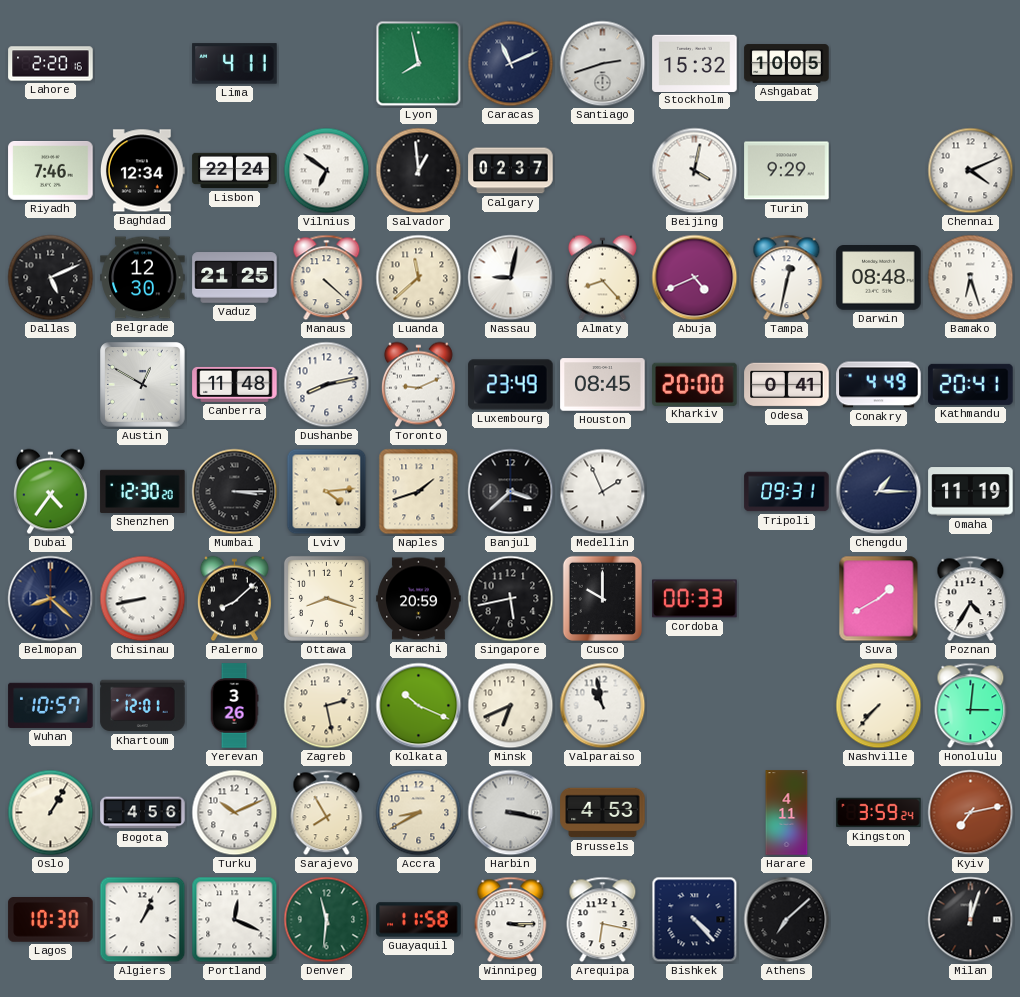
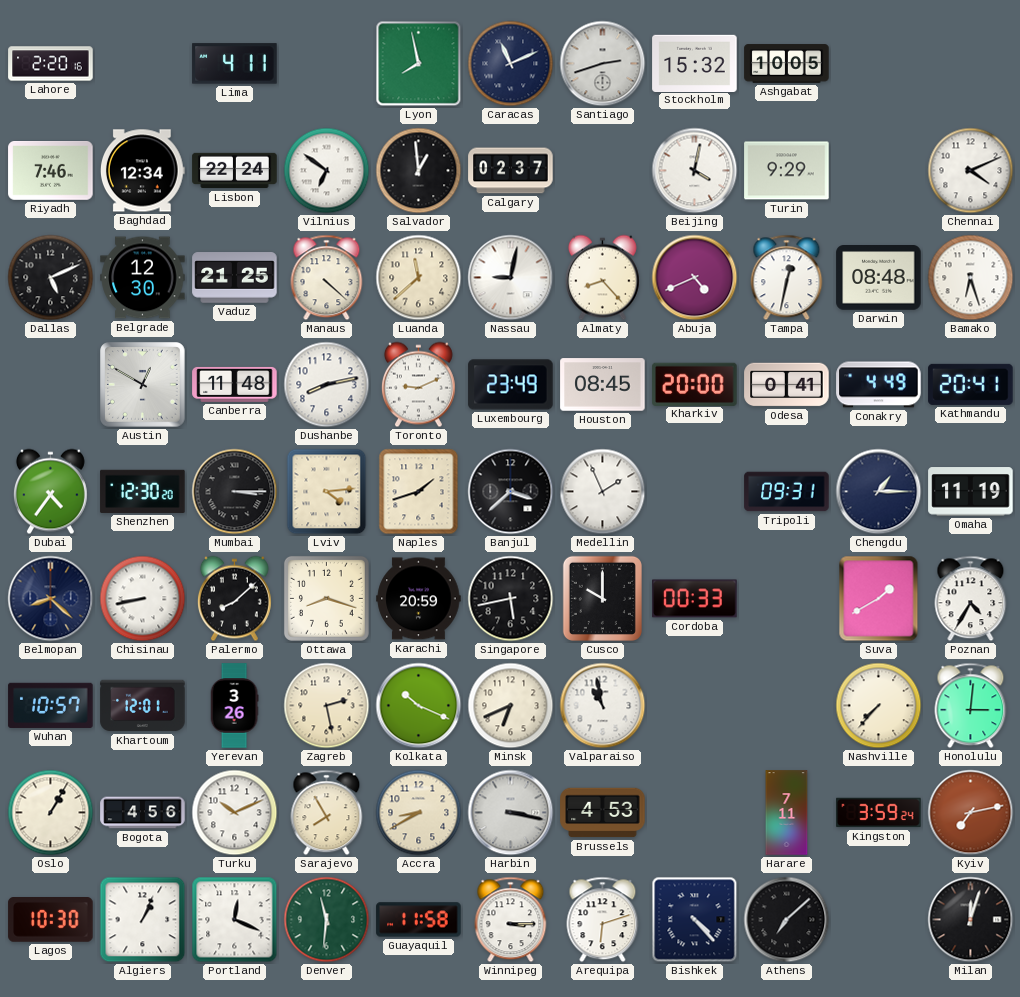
Harare: 4:11 -> 7:11 (787, 813)
Arequipa: 6:17 -> 6:12 (603, 920)
